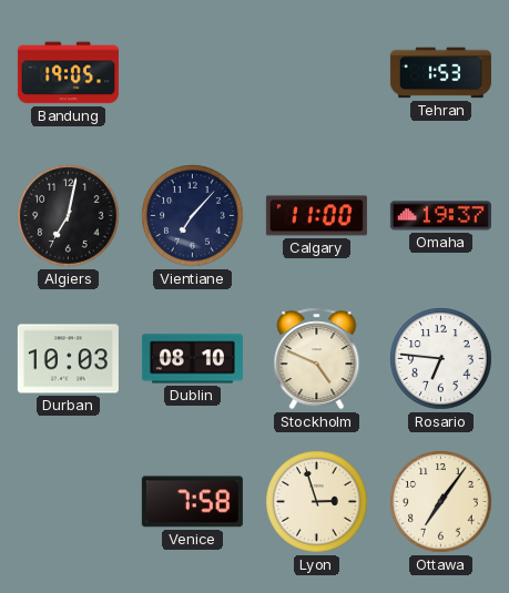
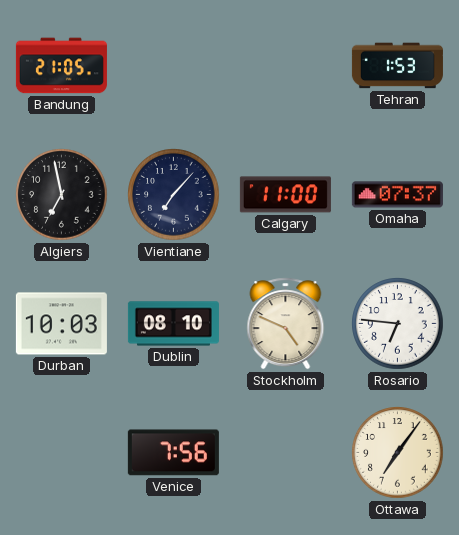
Bandung: 19:05 -> 21:05 (61, 66)
Algiers: 7:02 -> 6:58 (62, 195)
Omaha: 19:37 -> 07:37 (397, 195)
Venice: 7:58 -> 7:56 (173, 453)
Lyon: 2:57 -> none (317, 502)
